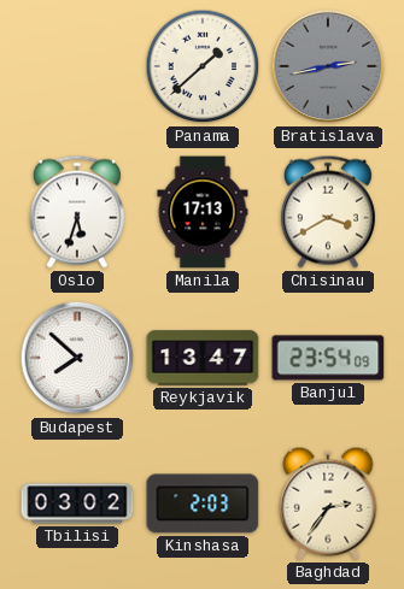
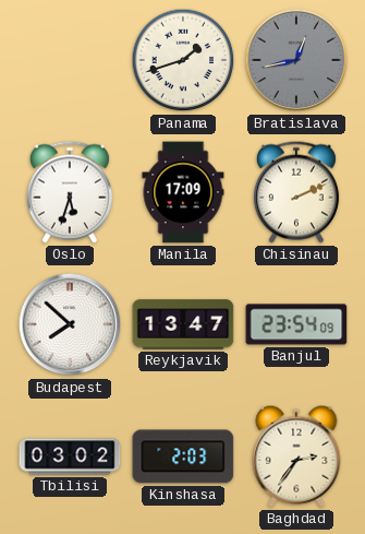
Panama: 1:38 -> 1:42 (183, 60)
Bratislava: 2:43 -> 12:43 (296, 60)
Manila: 17:13 -> 17:09 (183, 192)
Chisinau: 3:40 -> 2:11 (296, 192)
